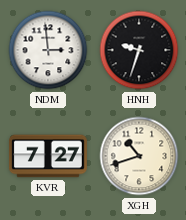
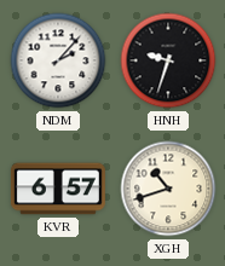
NDM: 2:59 -> 2:07 (58, 60)
KVR: 7:27 -> 6:57 (58, 189)
